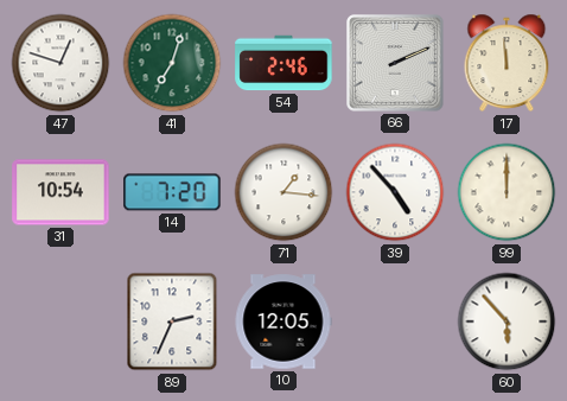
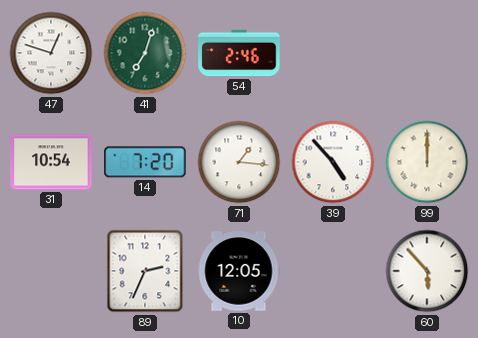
66: 2:11 -> none (395, 63)
17: 11:59 -> none (507, 63)
